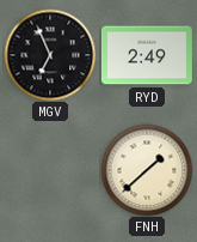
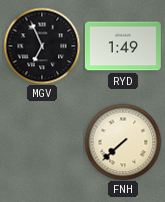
RYD: 2:49 -> 1:49 (123, 46)
FNH: 1:38 -> 7:38 (123, 142)
